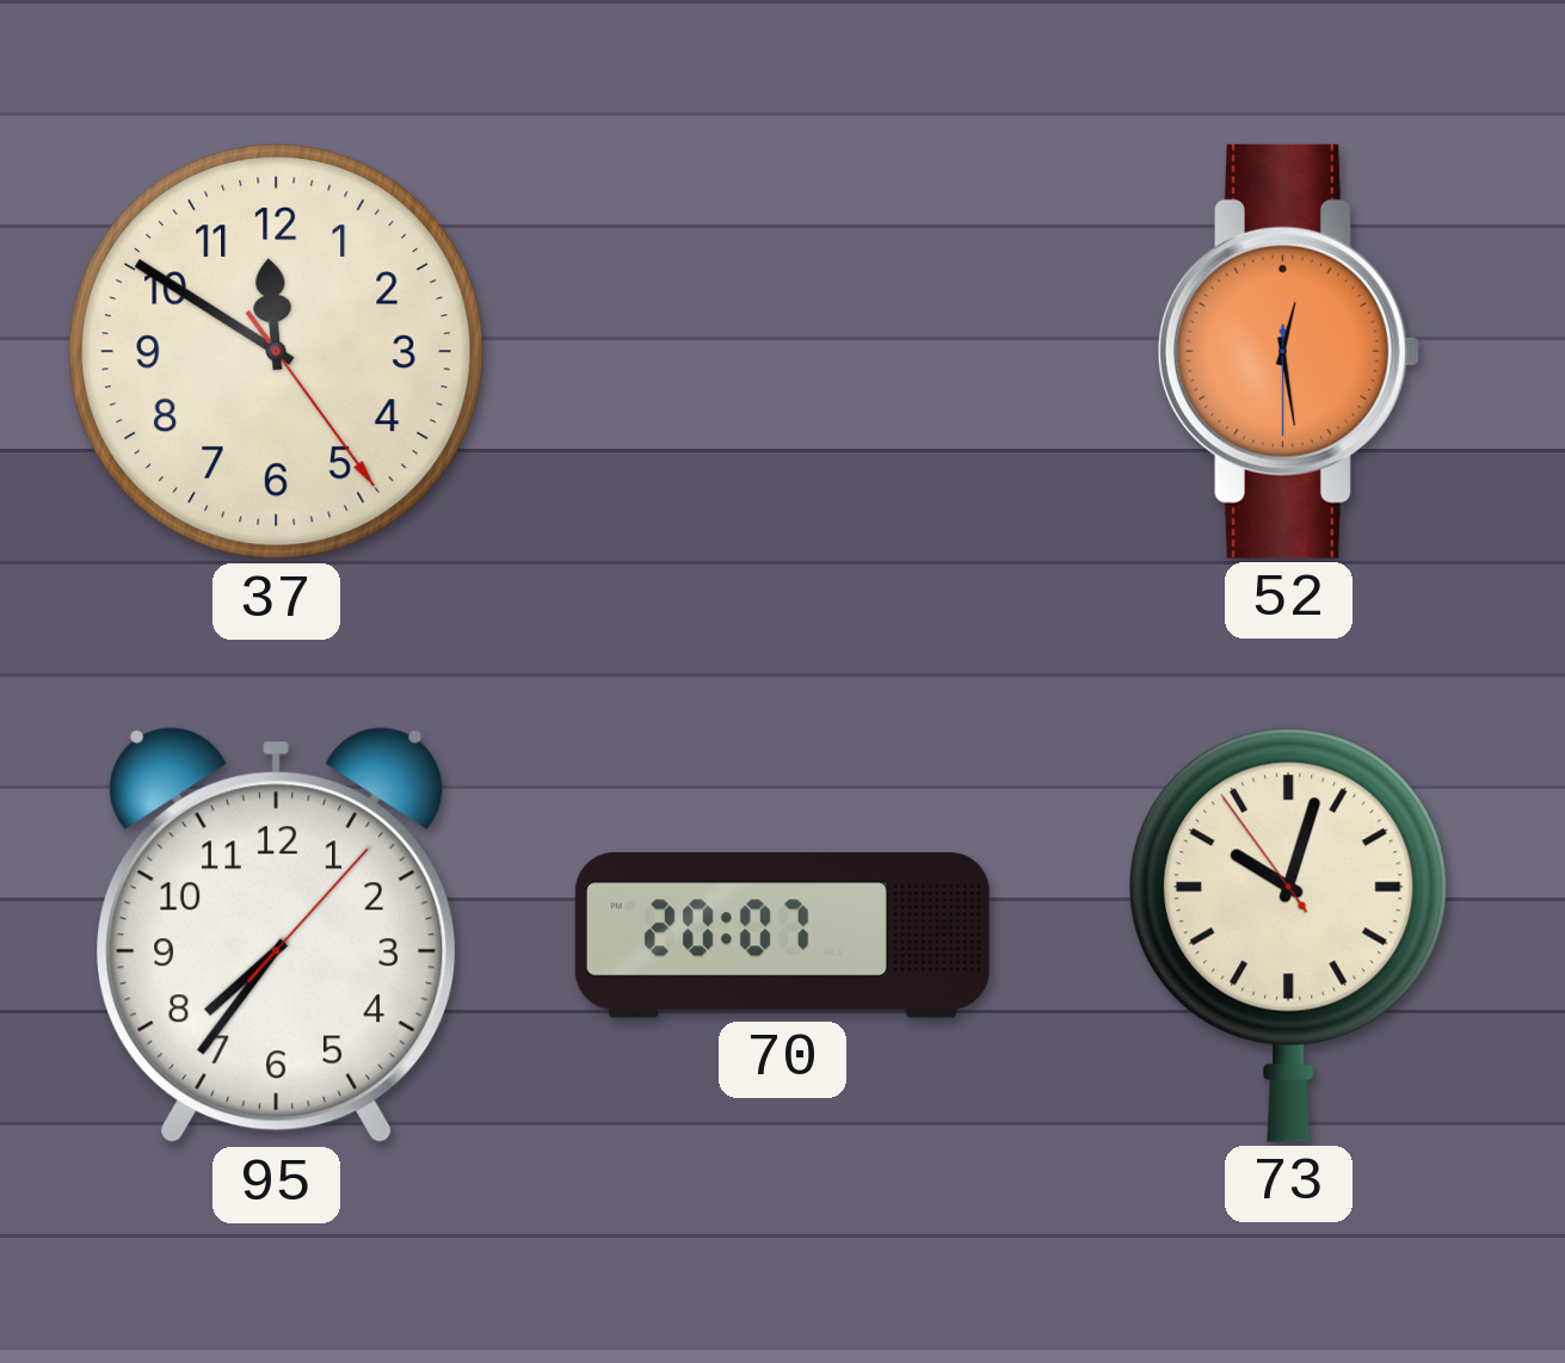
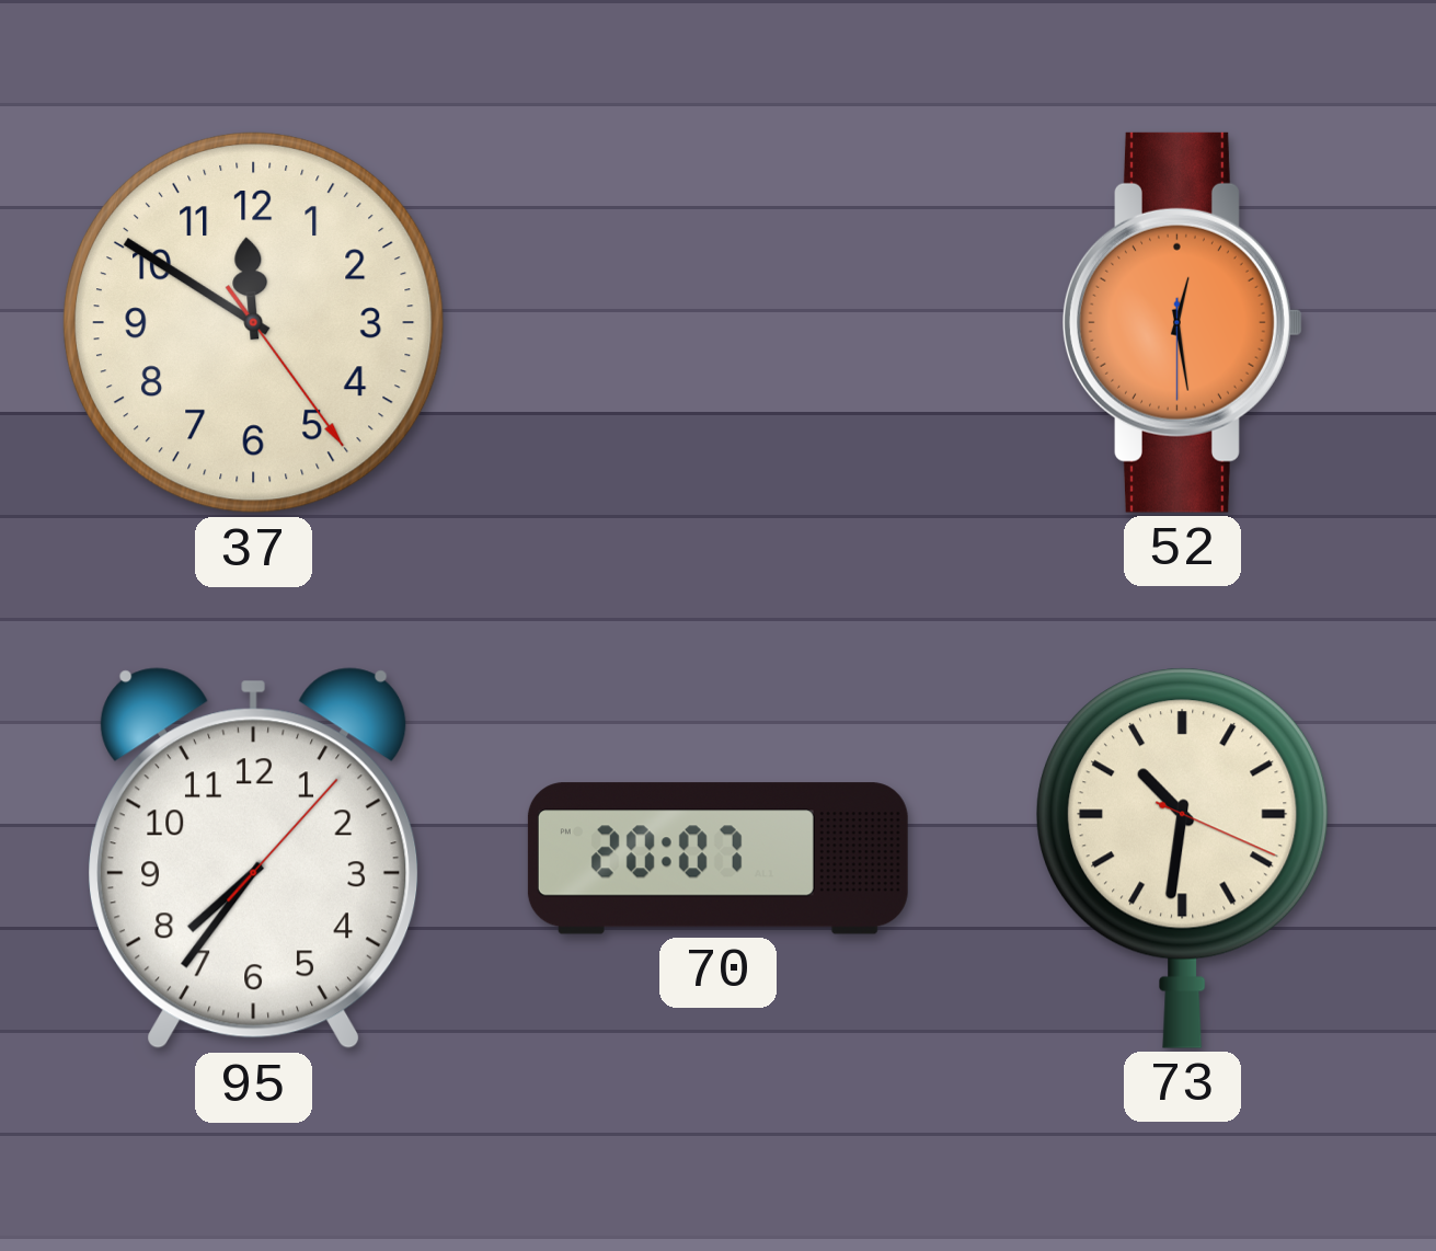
73: 10:02 -> 10:31 (1183, 858)
